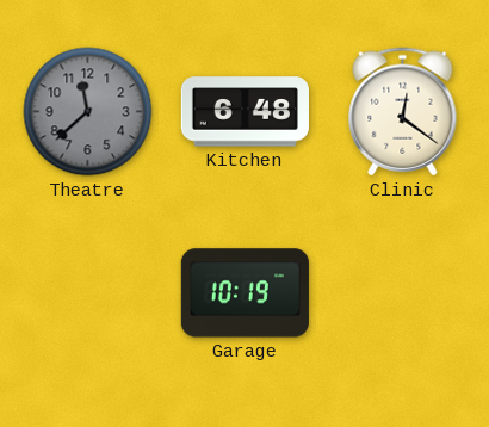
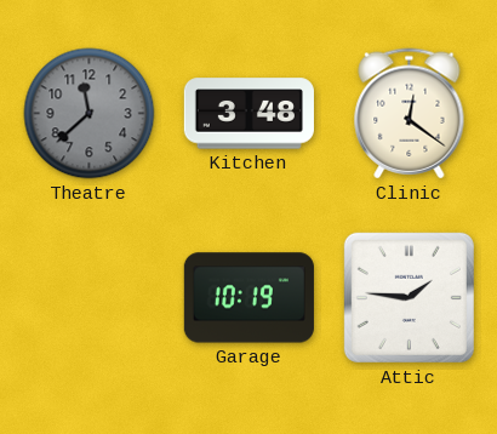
Kitchen: 6:48 -> 3:48 (248, 114)
Attic: none -> 1:46 (409, 297)
